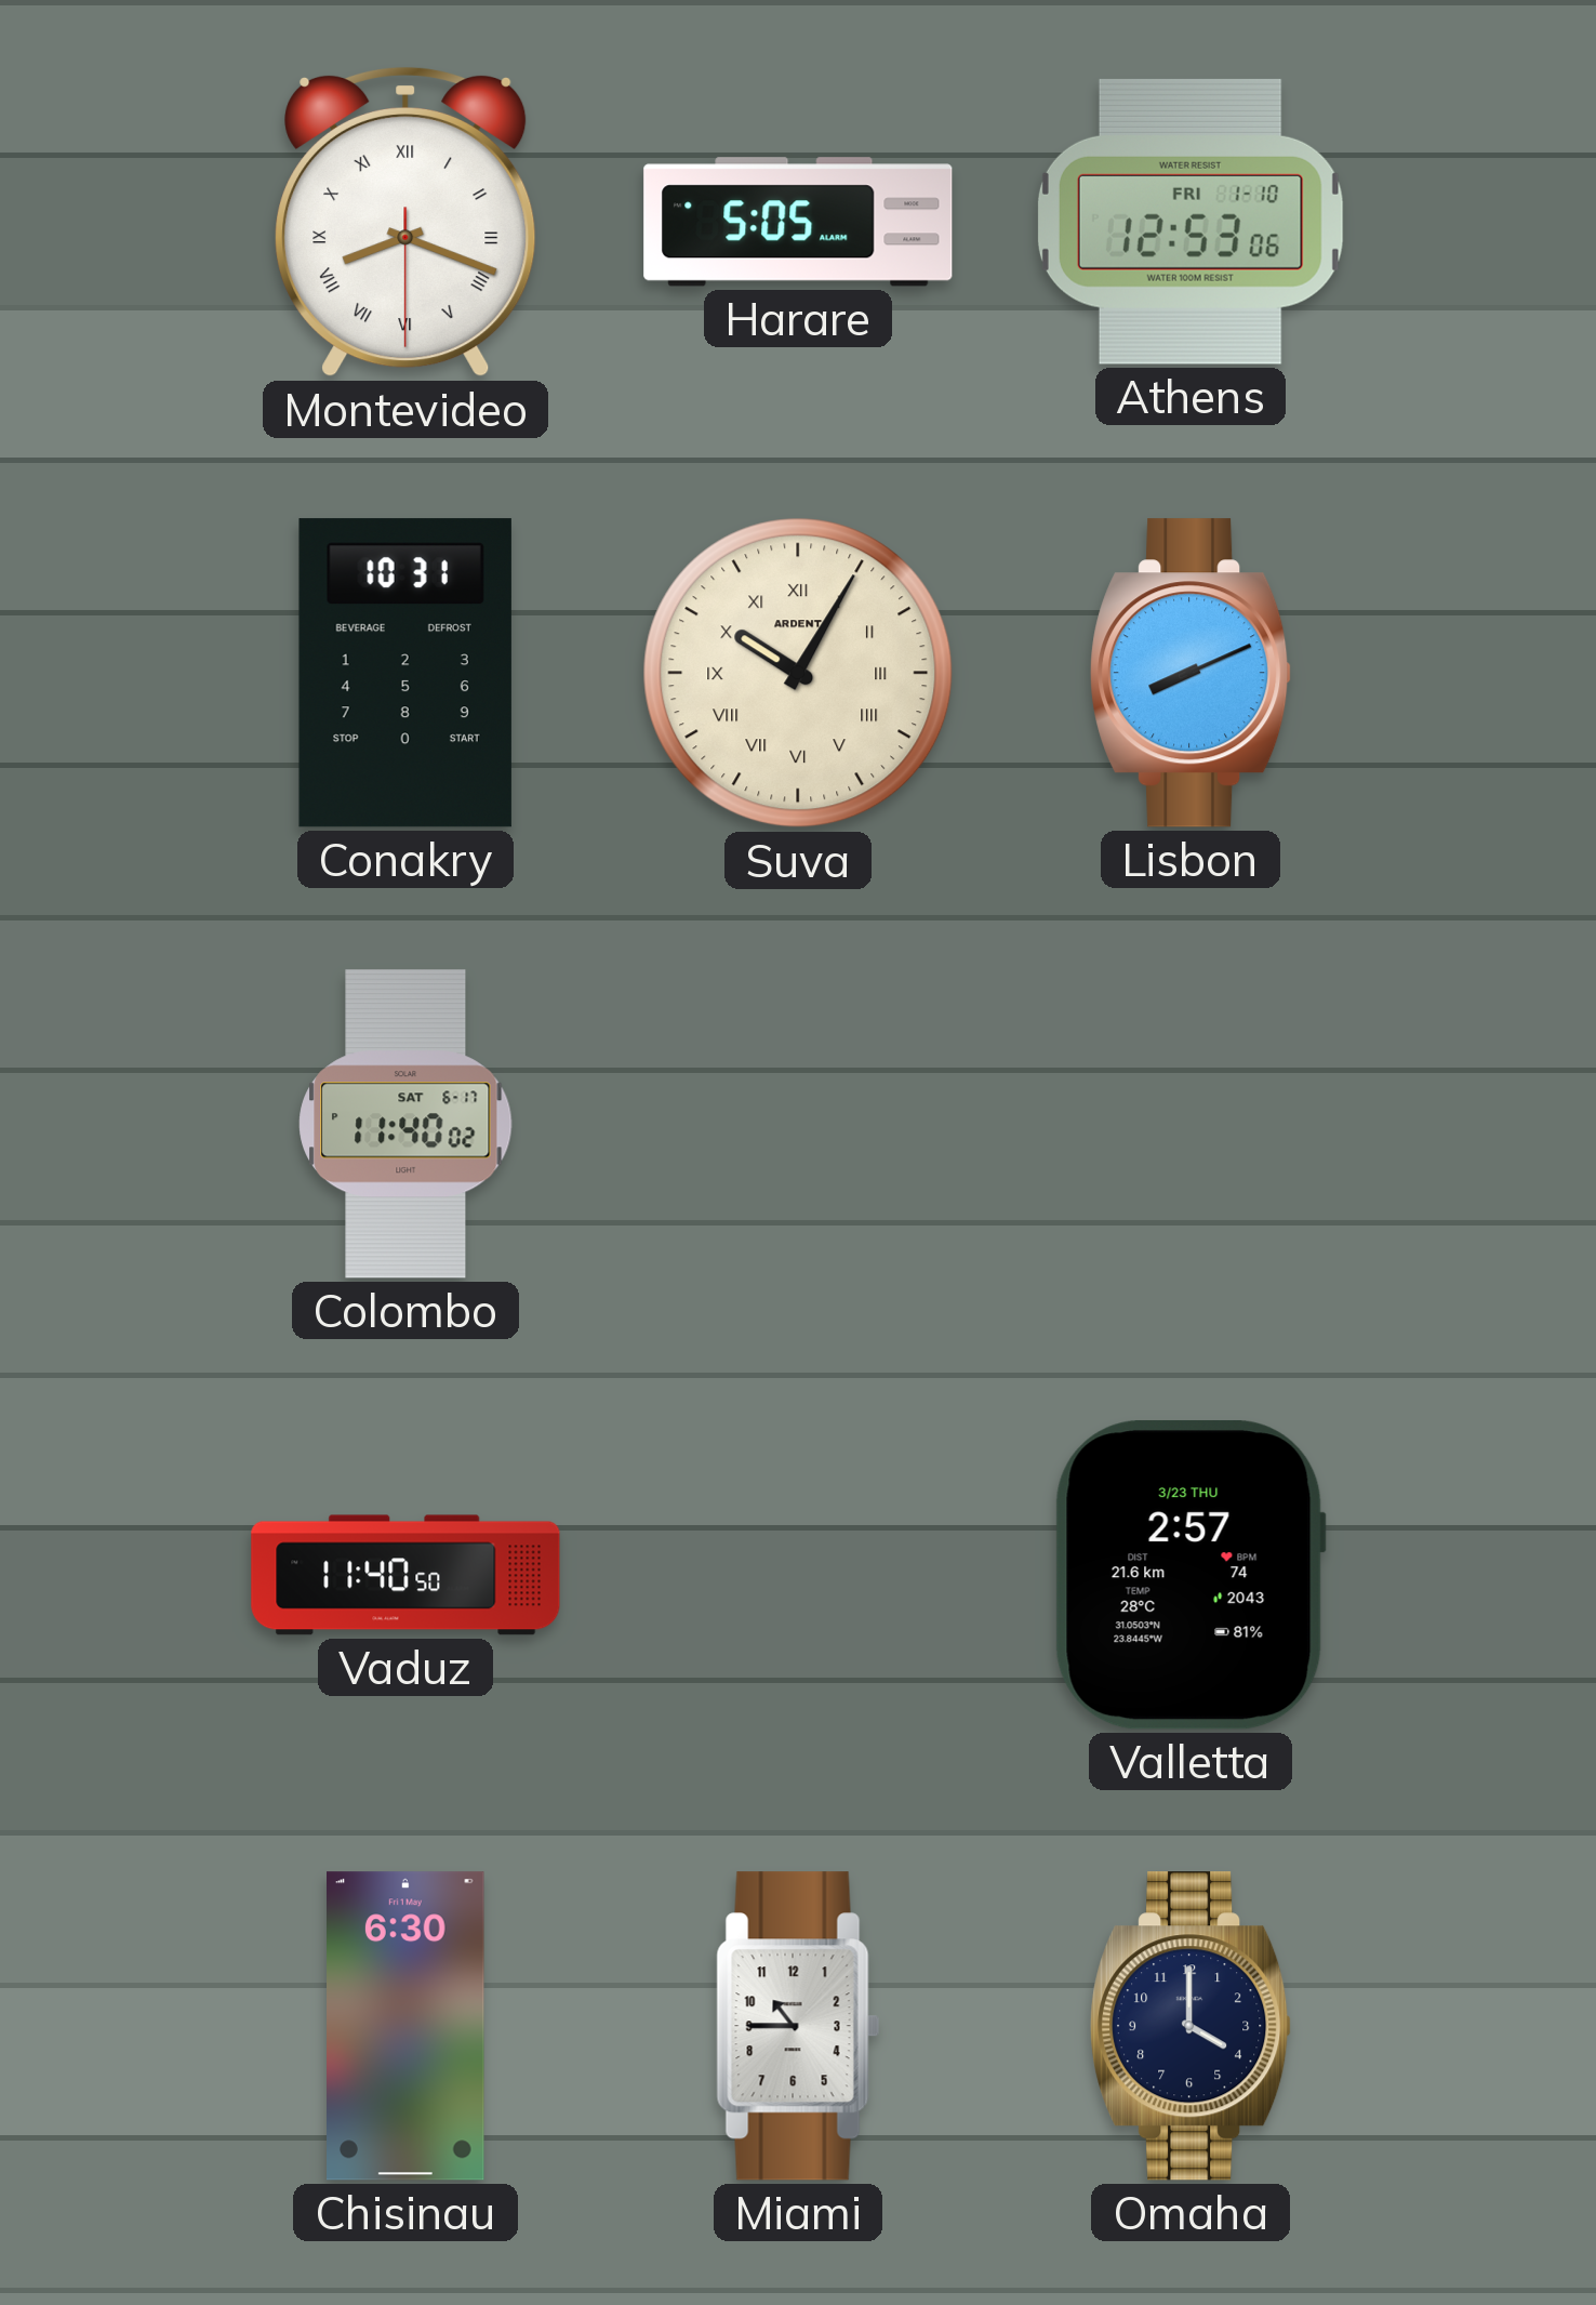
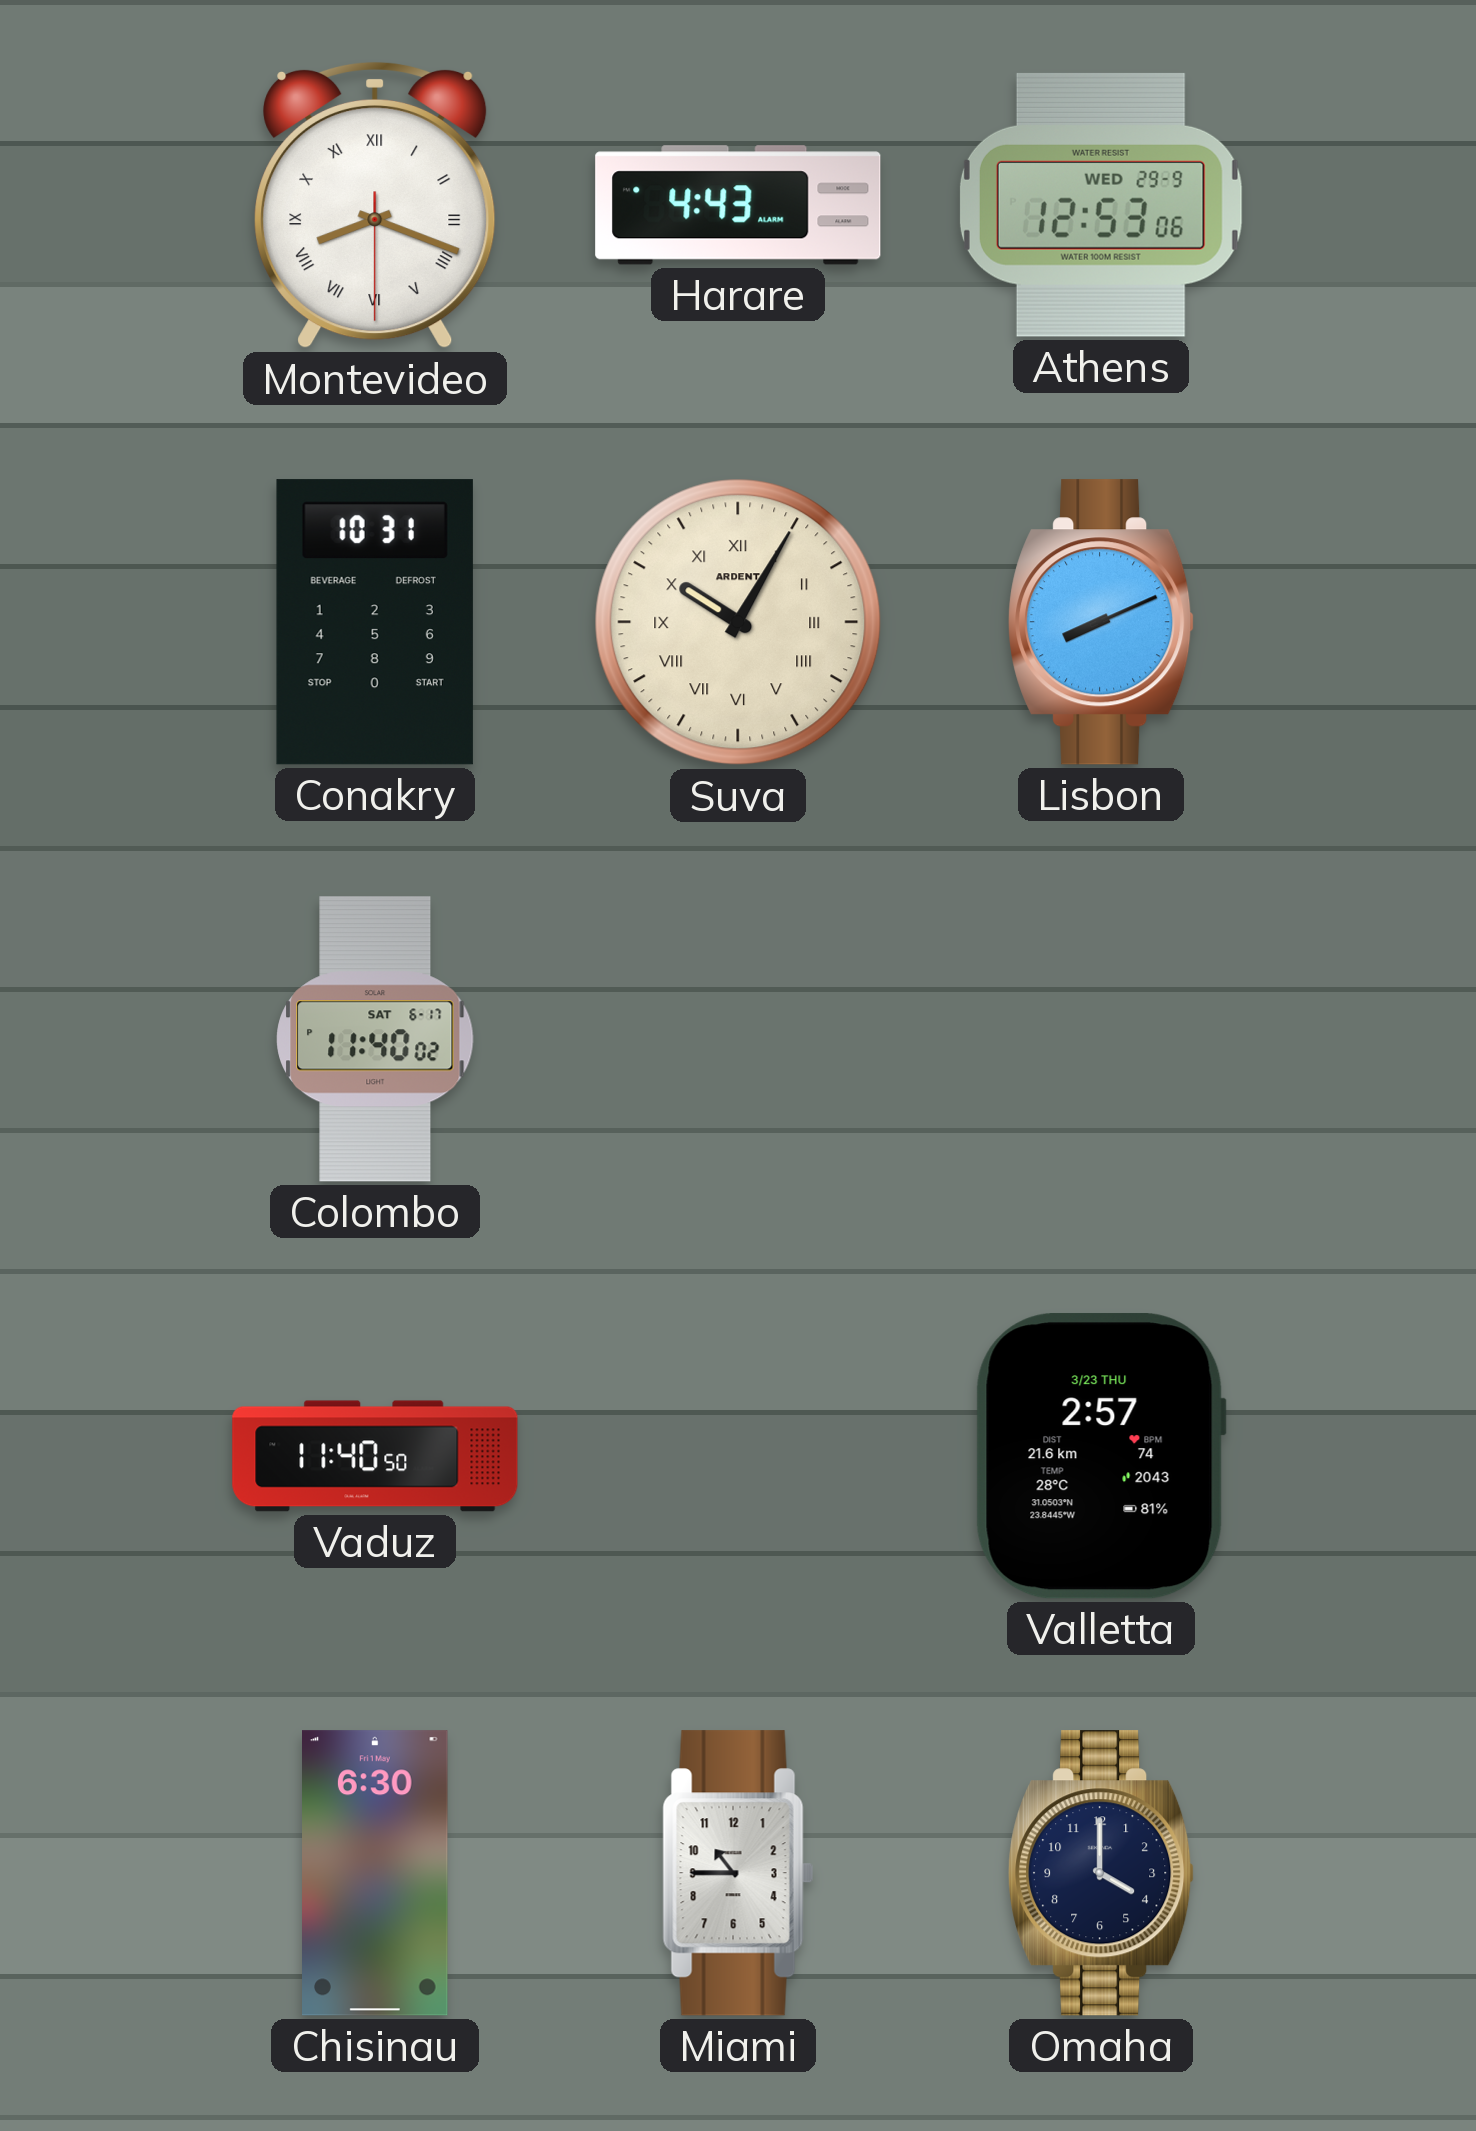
Harare: 5:05 -> 4:43 (738, 205)
Athens date: FRI 1-10 -> WED 29-9 (1101, 205)
